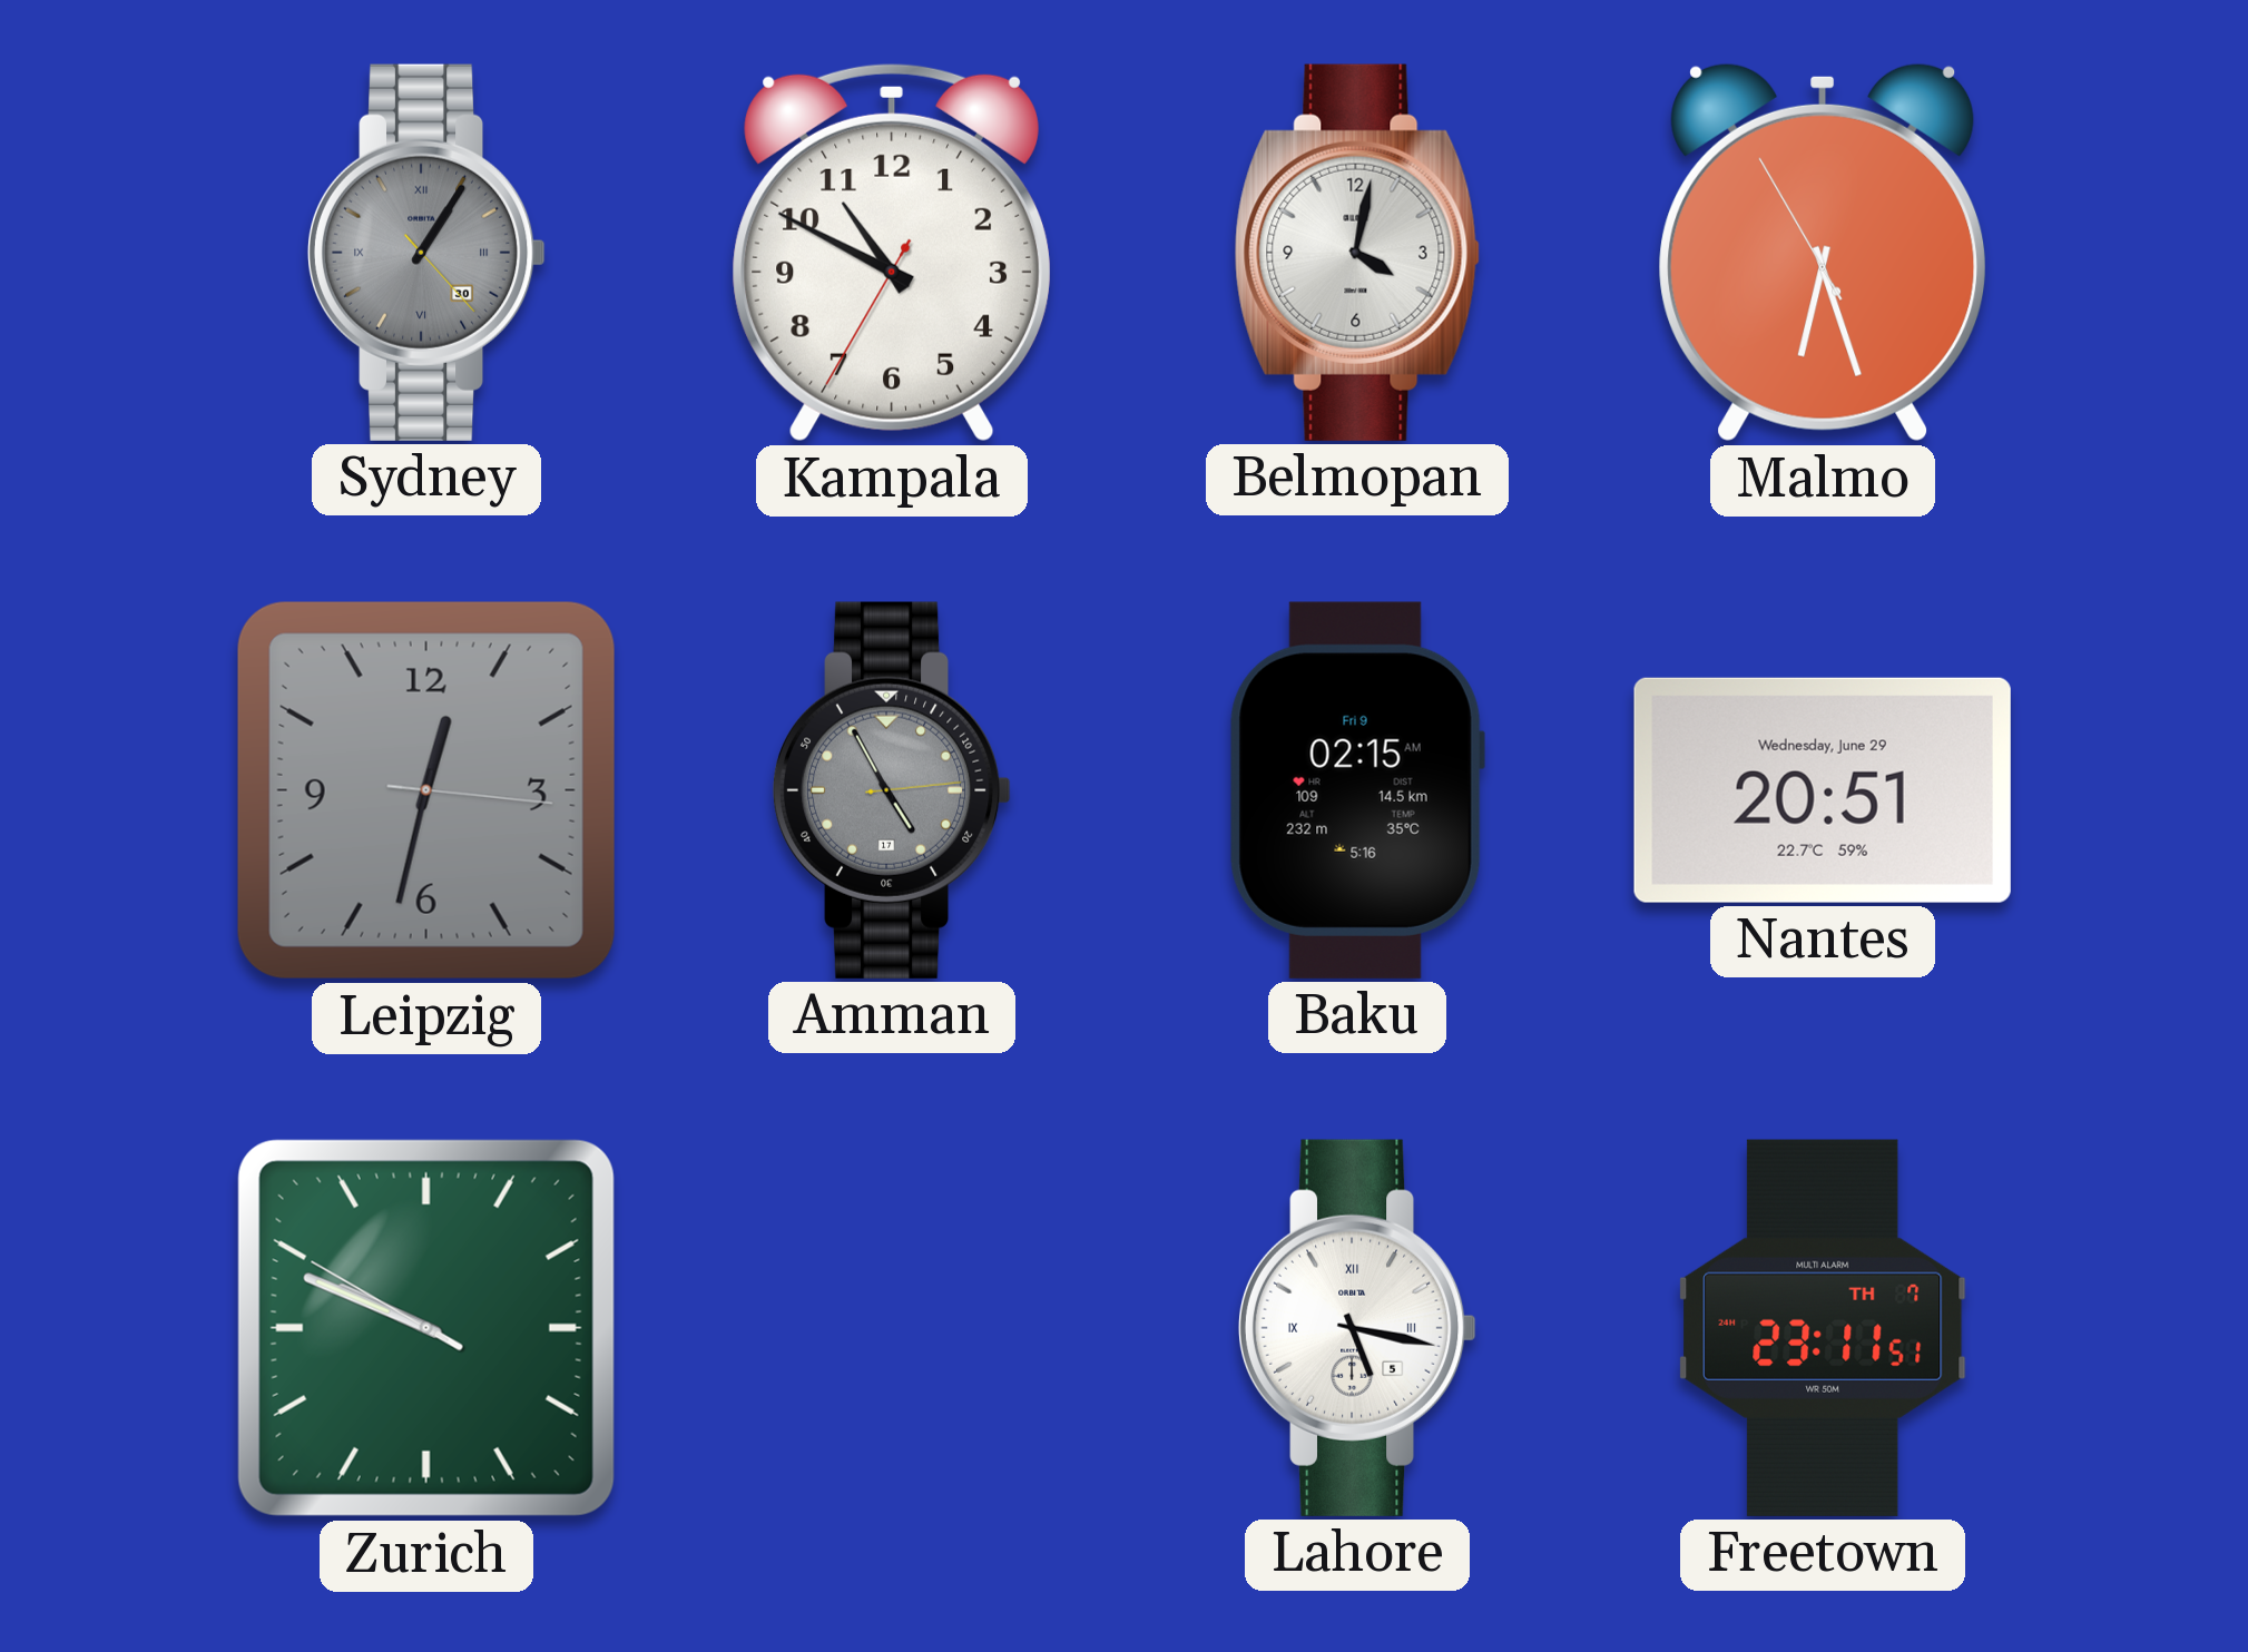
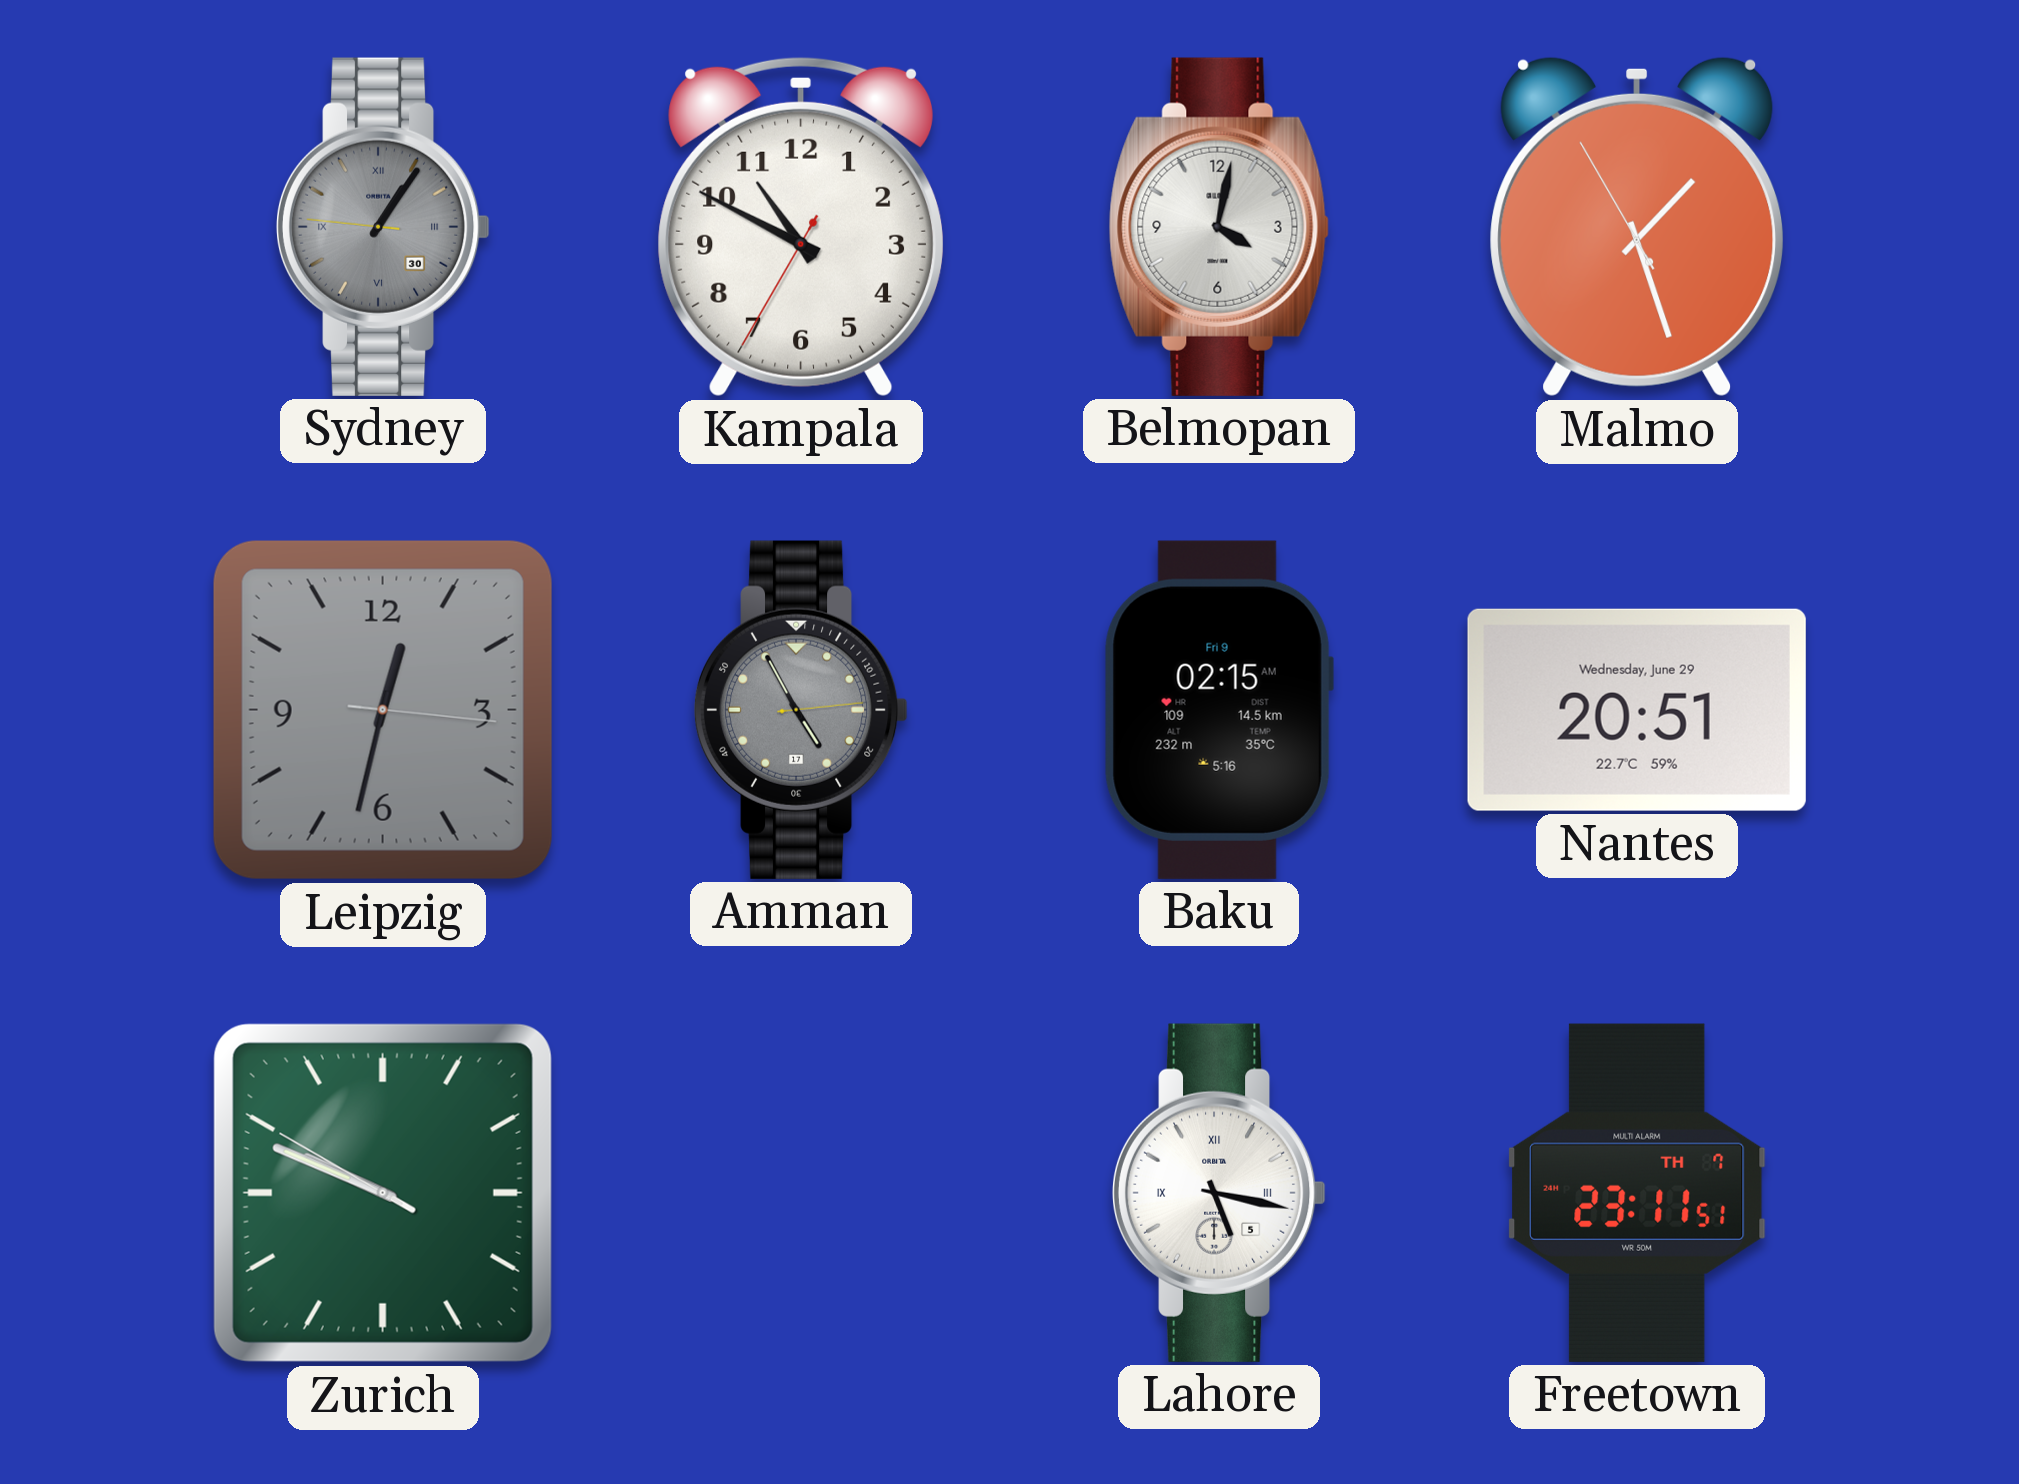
Sydney: 1:05:23 -> 1:05:46 (383, 227)
Malmo: 6:26 -> 1:26 (1637, 227)
